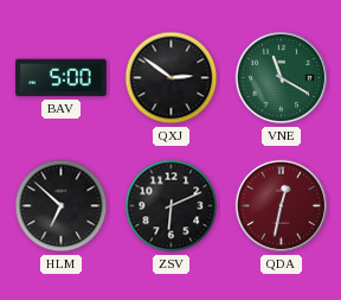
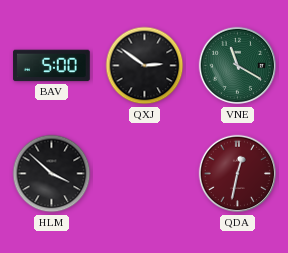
HLM: 6:52 -> 3:52 (52, 174)
ZSV: 6:11 -> none (172, 206)
